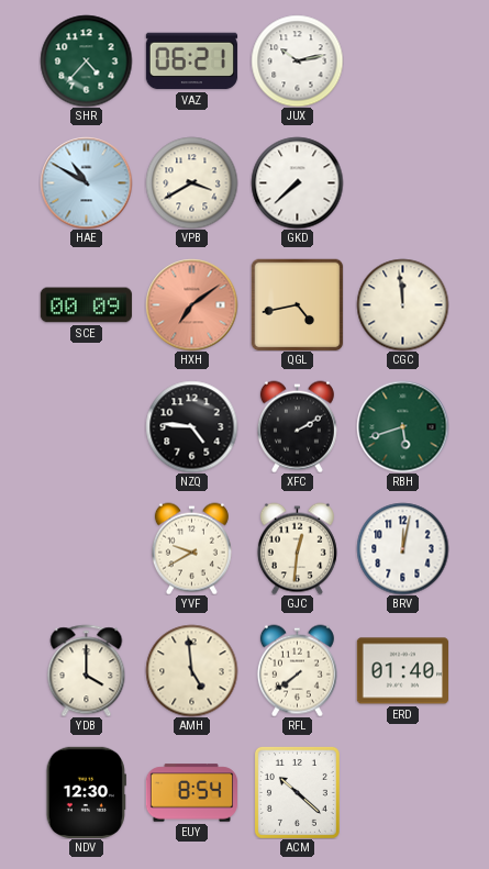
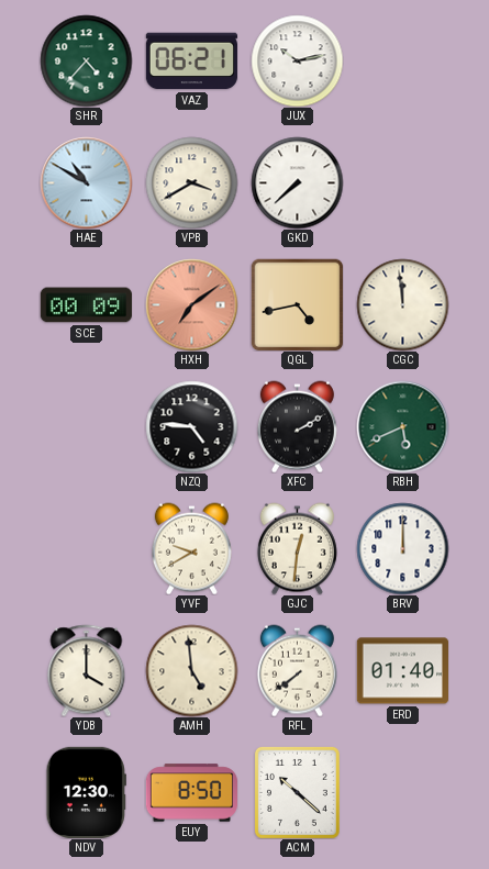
RBH: 5:42 -> 5:41 (402, 426)
BRV: 12:02 -> 12:00 (402, 548)
EUY: 8:54 -> 8:50 (191, 793)
